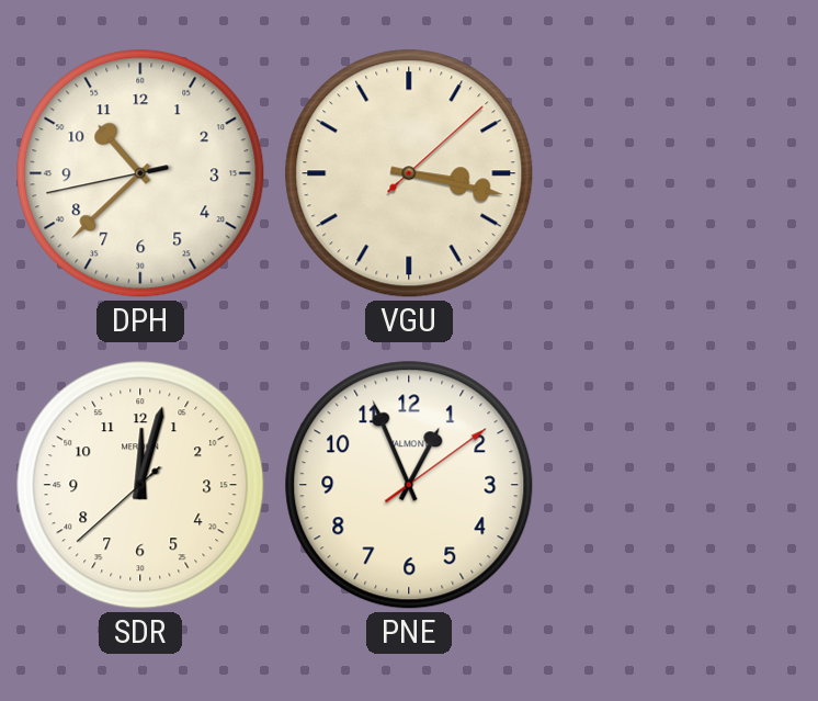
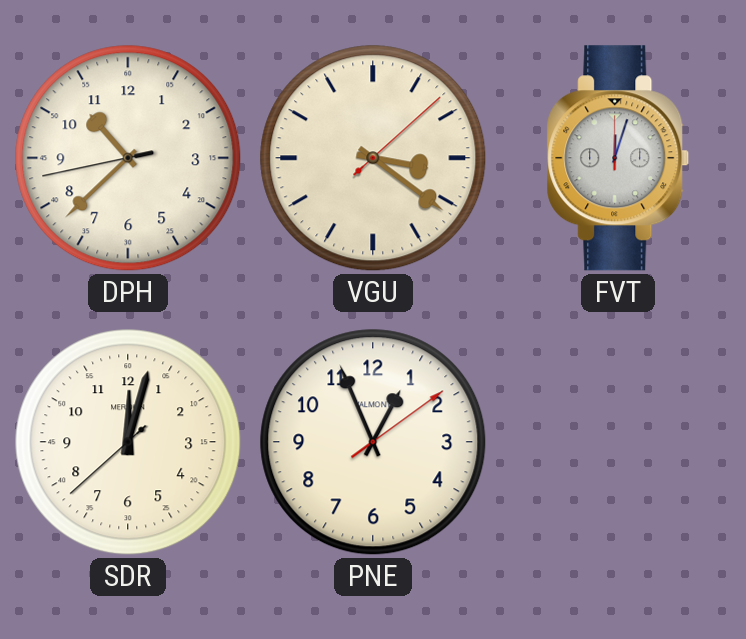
VGU: 3:17 -> 3:21 (373, 158)
FVT: none -> 12:03 (618, 158)
